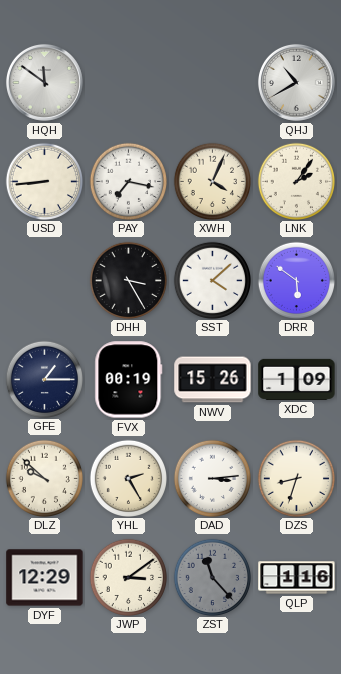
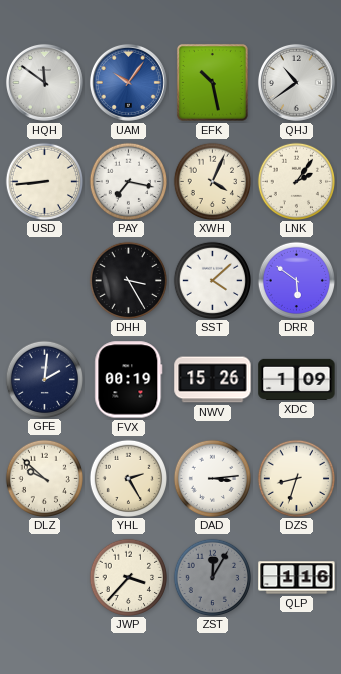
UAM: none -> 10:06 (128, 82)
EFK: none -> 10:28 (212, 82)
QHJ: 10:40 -> 10:39 (296, 82)
GFE: 1:15 -> 2:01 (44, 379)
DYF: 12:29 -> none (45, 578)
JWP: 3:09 -> 3:37 (128, 577)
ZST: 11:23 -> 12:05 (212, 577)
